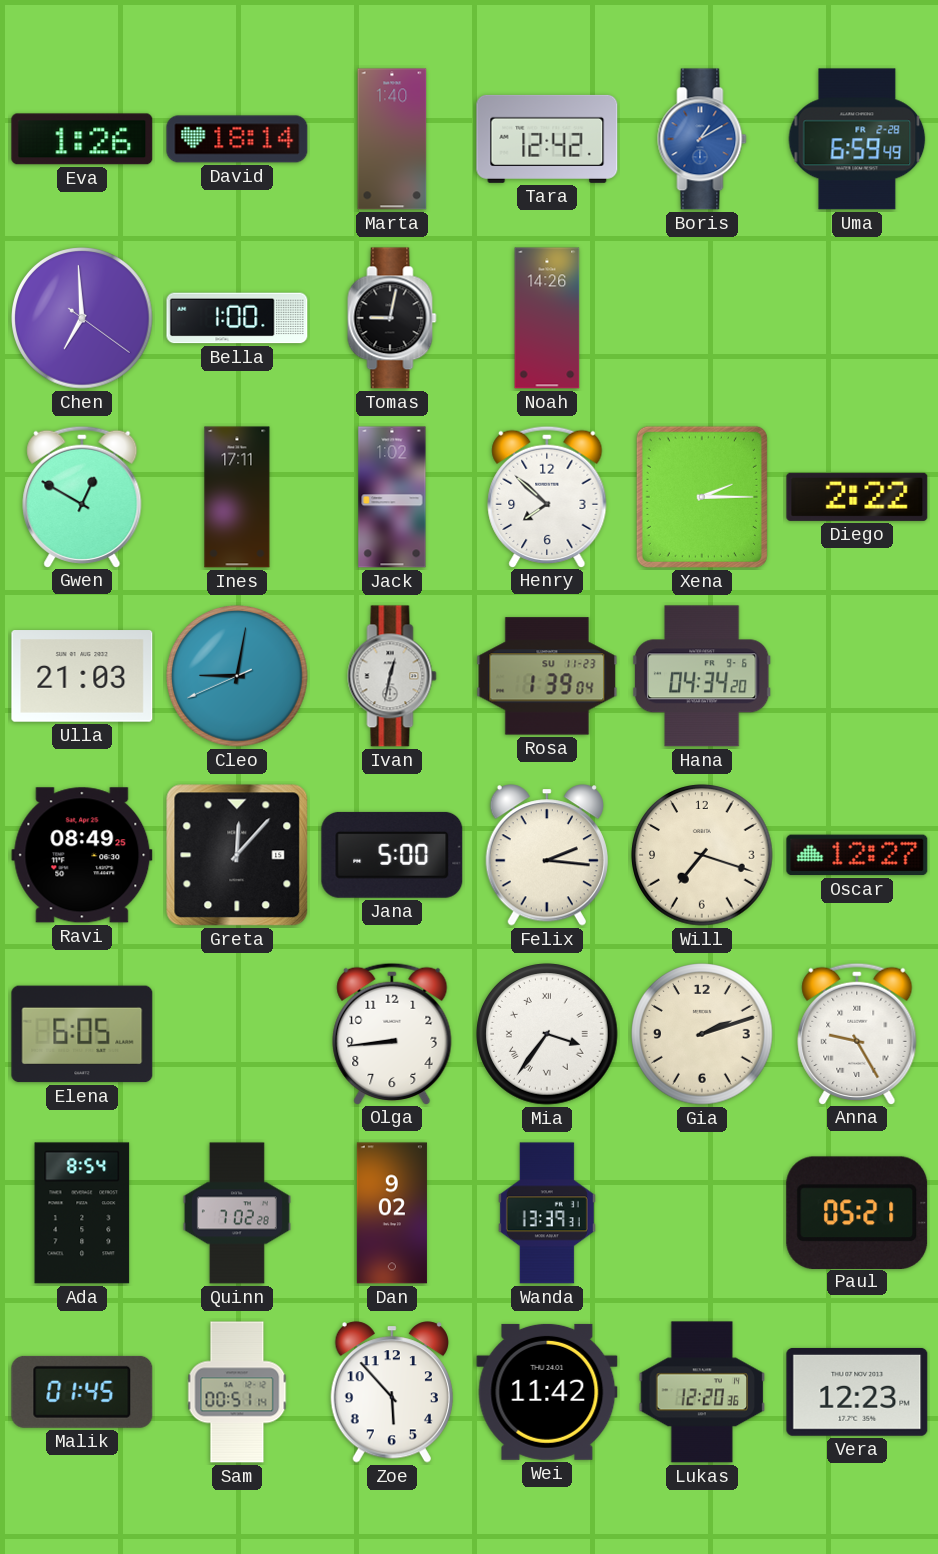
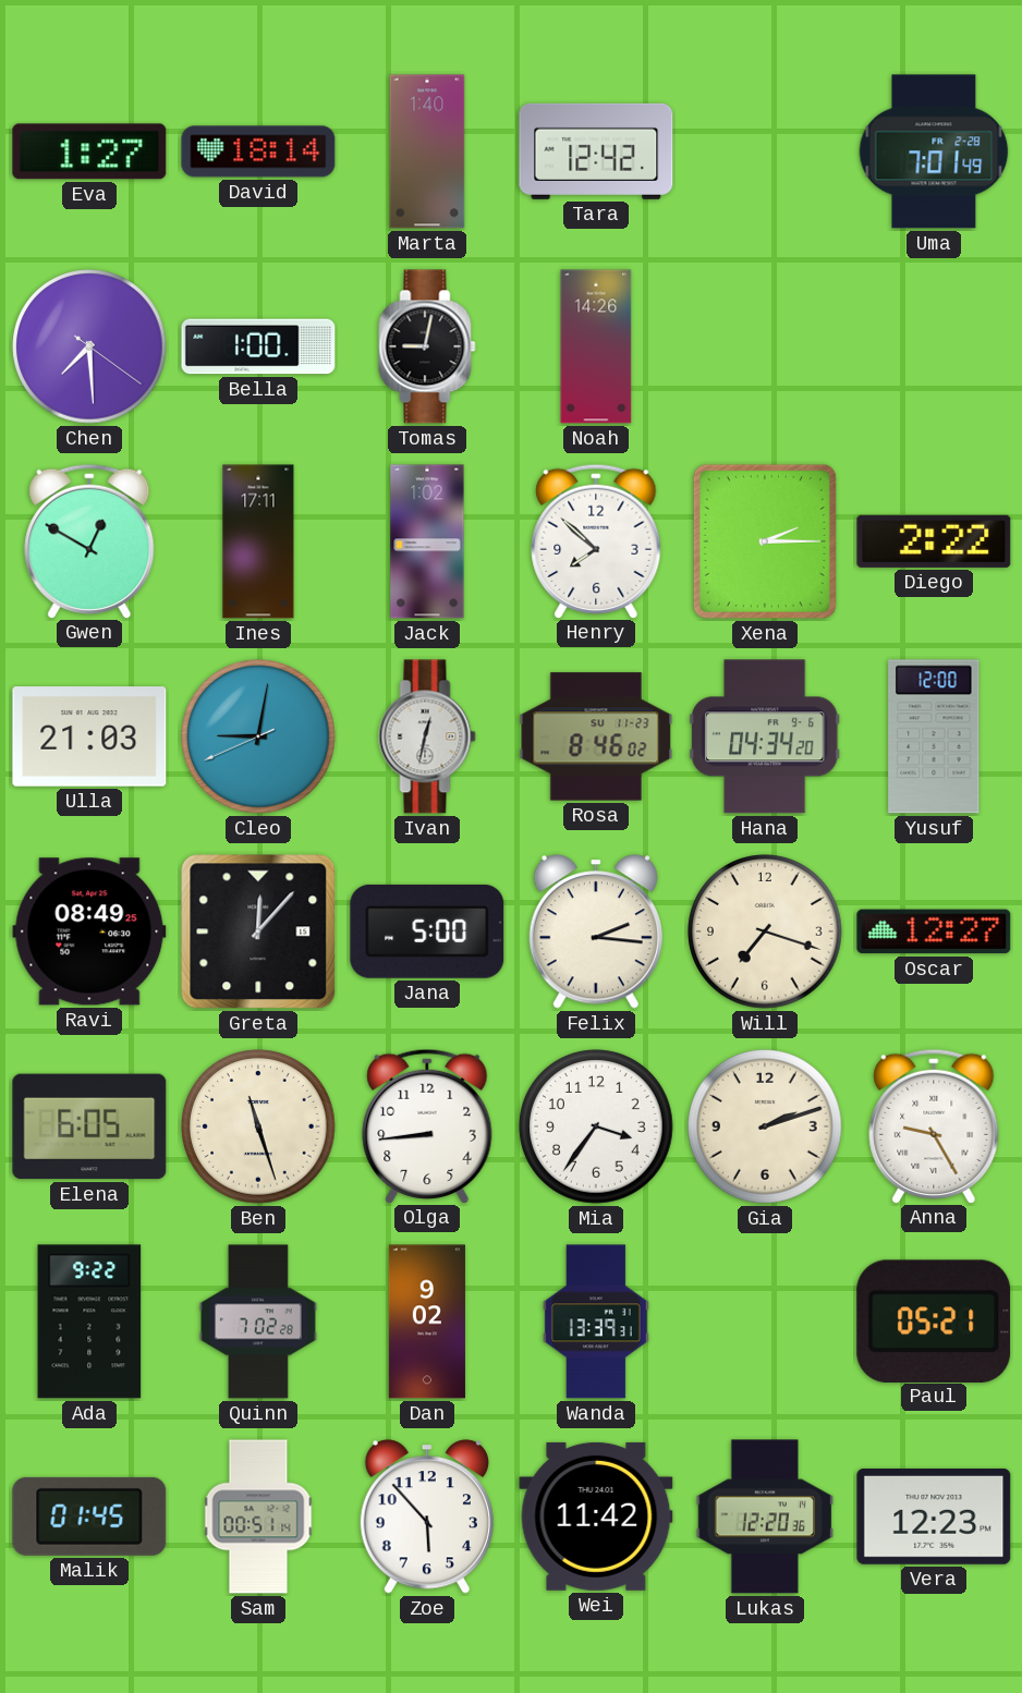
Eva: 1:26 -> 1:27 (89, 151)
Boris: 1:10 -> none (702, 139)
Uma: 6:59 -> 7:01 (934, 151)
Chen: 6:59 -> 7:29 (89, 346)
Rosa: 1:39 -> 8:46 (596, 736)
Yusuf: none -> 12:00 (934, 736)
Ben: none -> 11:27 (258, 1126)
Mia numerals: Roman -> Arabic (596, 1126)
Ada: 8:54 -> 9:22 (89, 1321)
